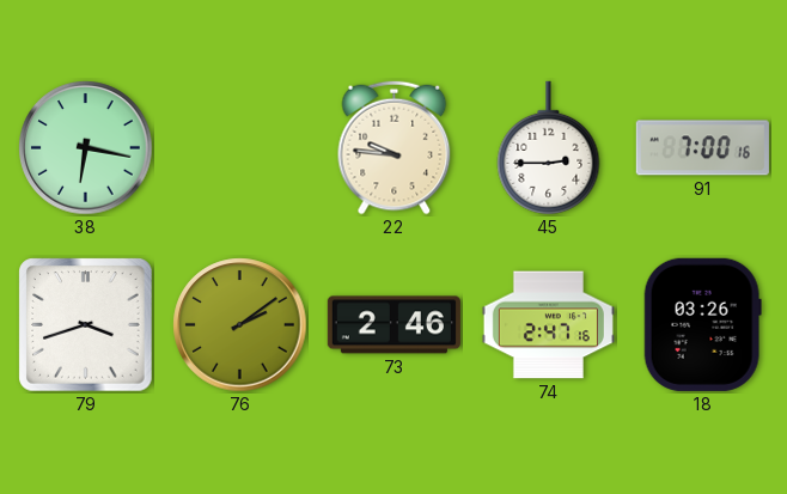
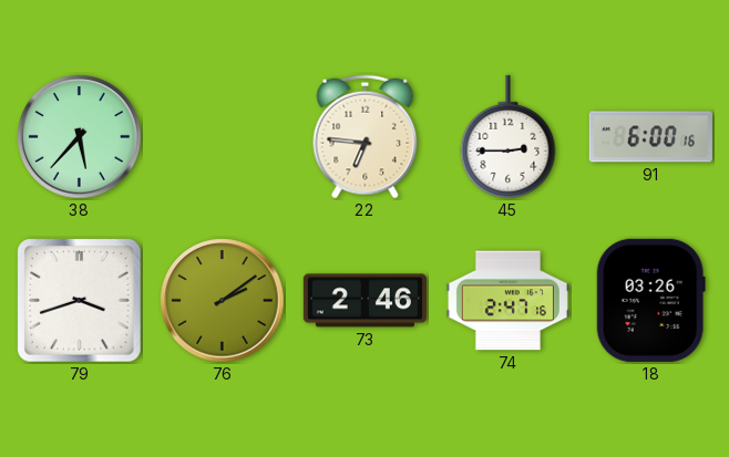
38: 6:17 -> 5:37 (80, 137)
22: 9:46 -> 6:46 (366, 137)
91: 7:00 -> 6:00 (650, 137)
